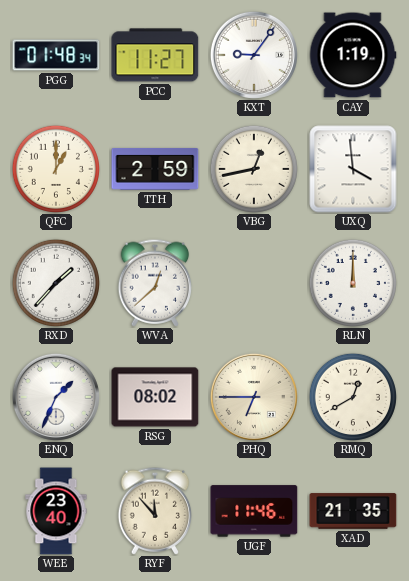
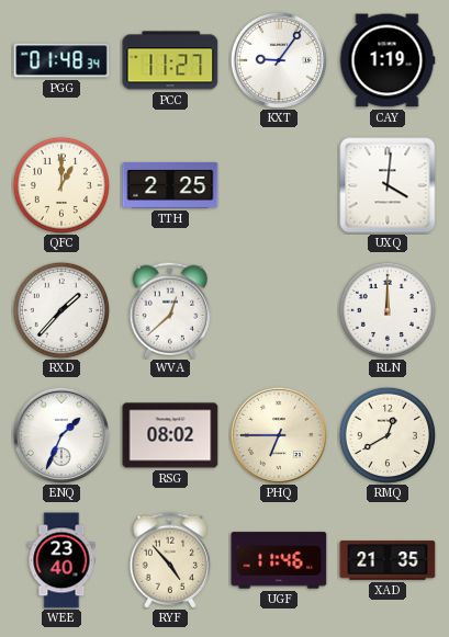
TTH: 2:59 -> 2:25 (170, 185)
VBG: 12:43 -> none (254, 169)
UXQ: 3:59 -> 4:01 (388, 185)
RYF: 11:53 -> 4:53 (170, 560)
